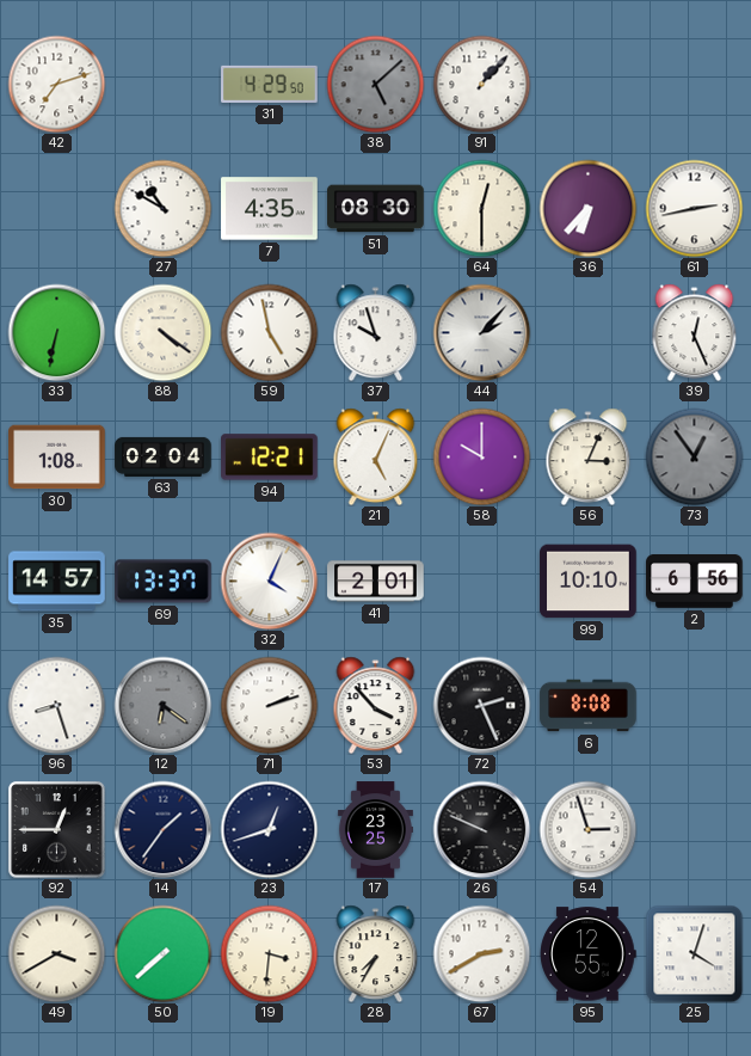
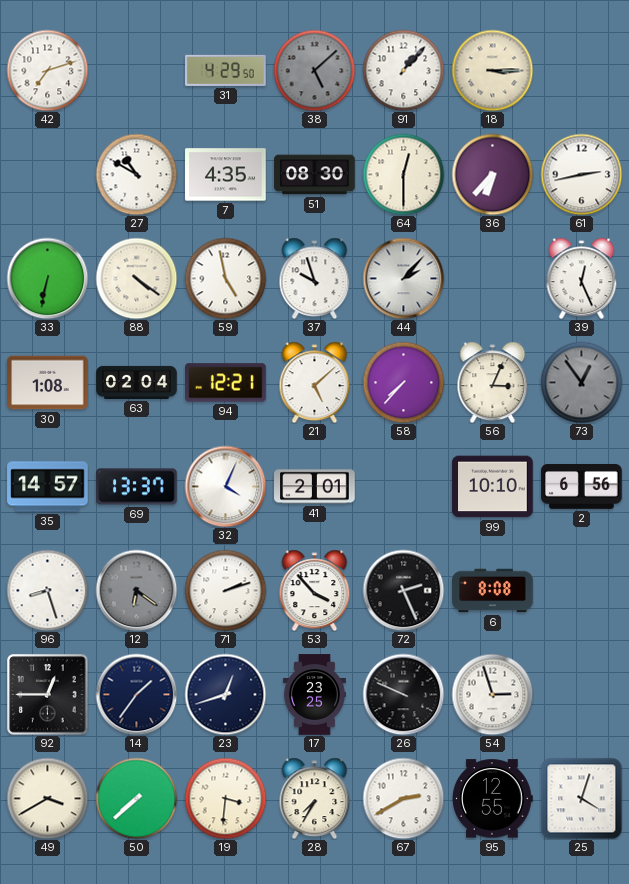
18: none -> 3:15 (492, 70)
21: 5:04 -> 5:08 (315, 382)
58: 10:00 -> 7:37 (403, 382)
